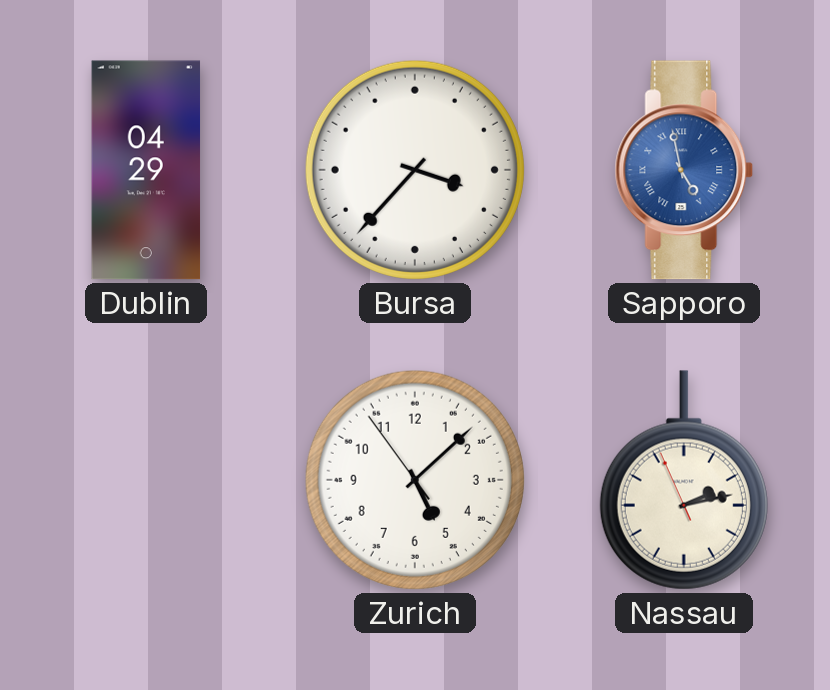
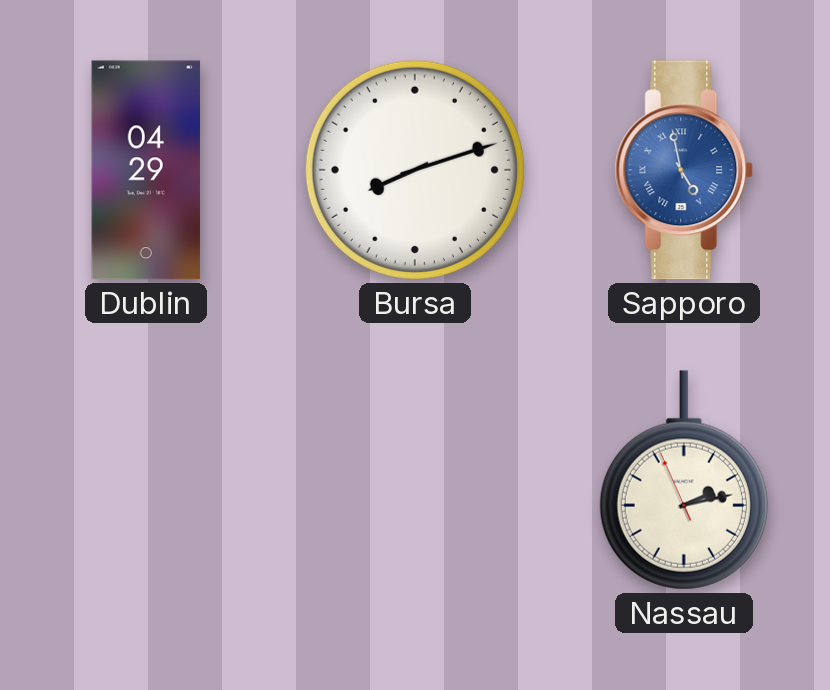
Bursa: 3:37 -> 8:12 (415, 170)
Zurich: 5:07 -> none (415, 480)
